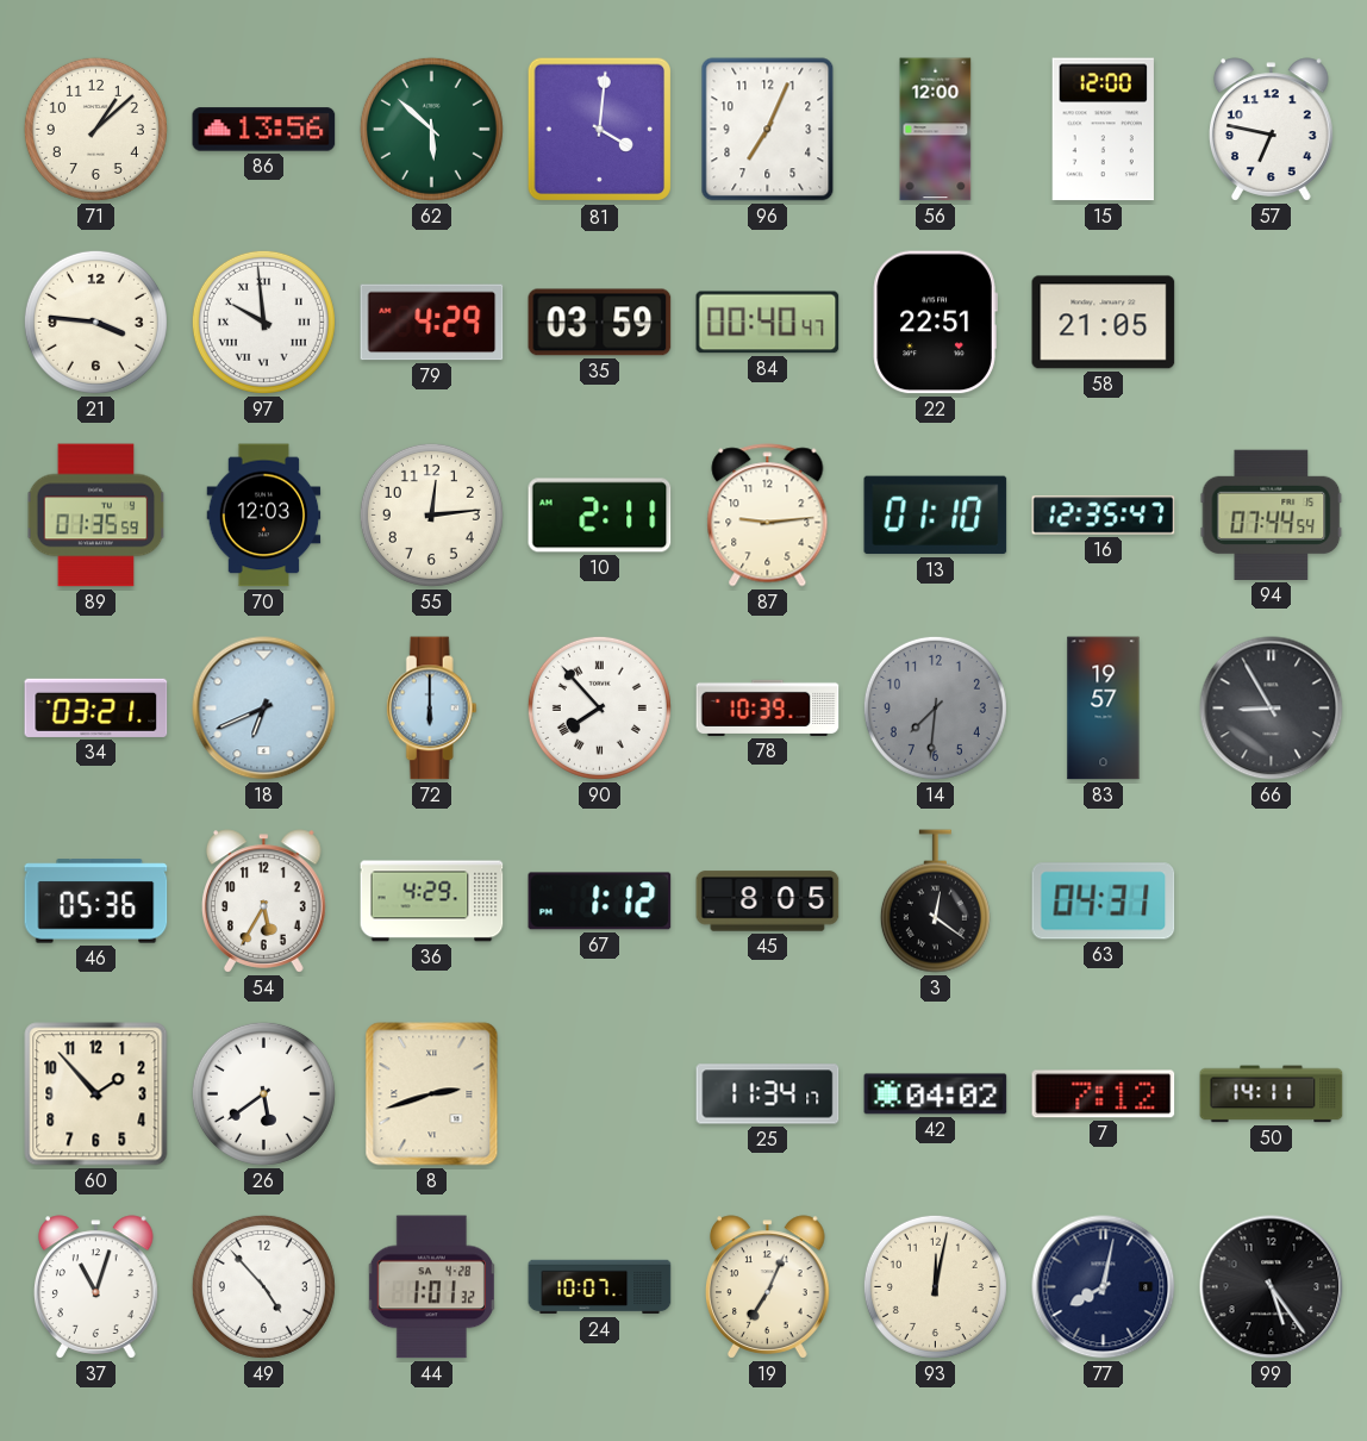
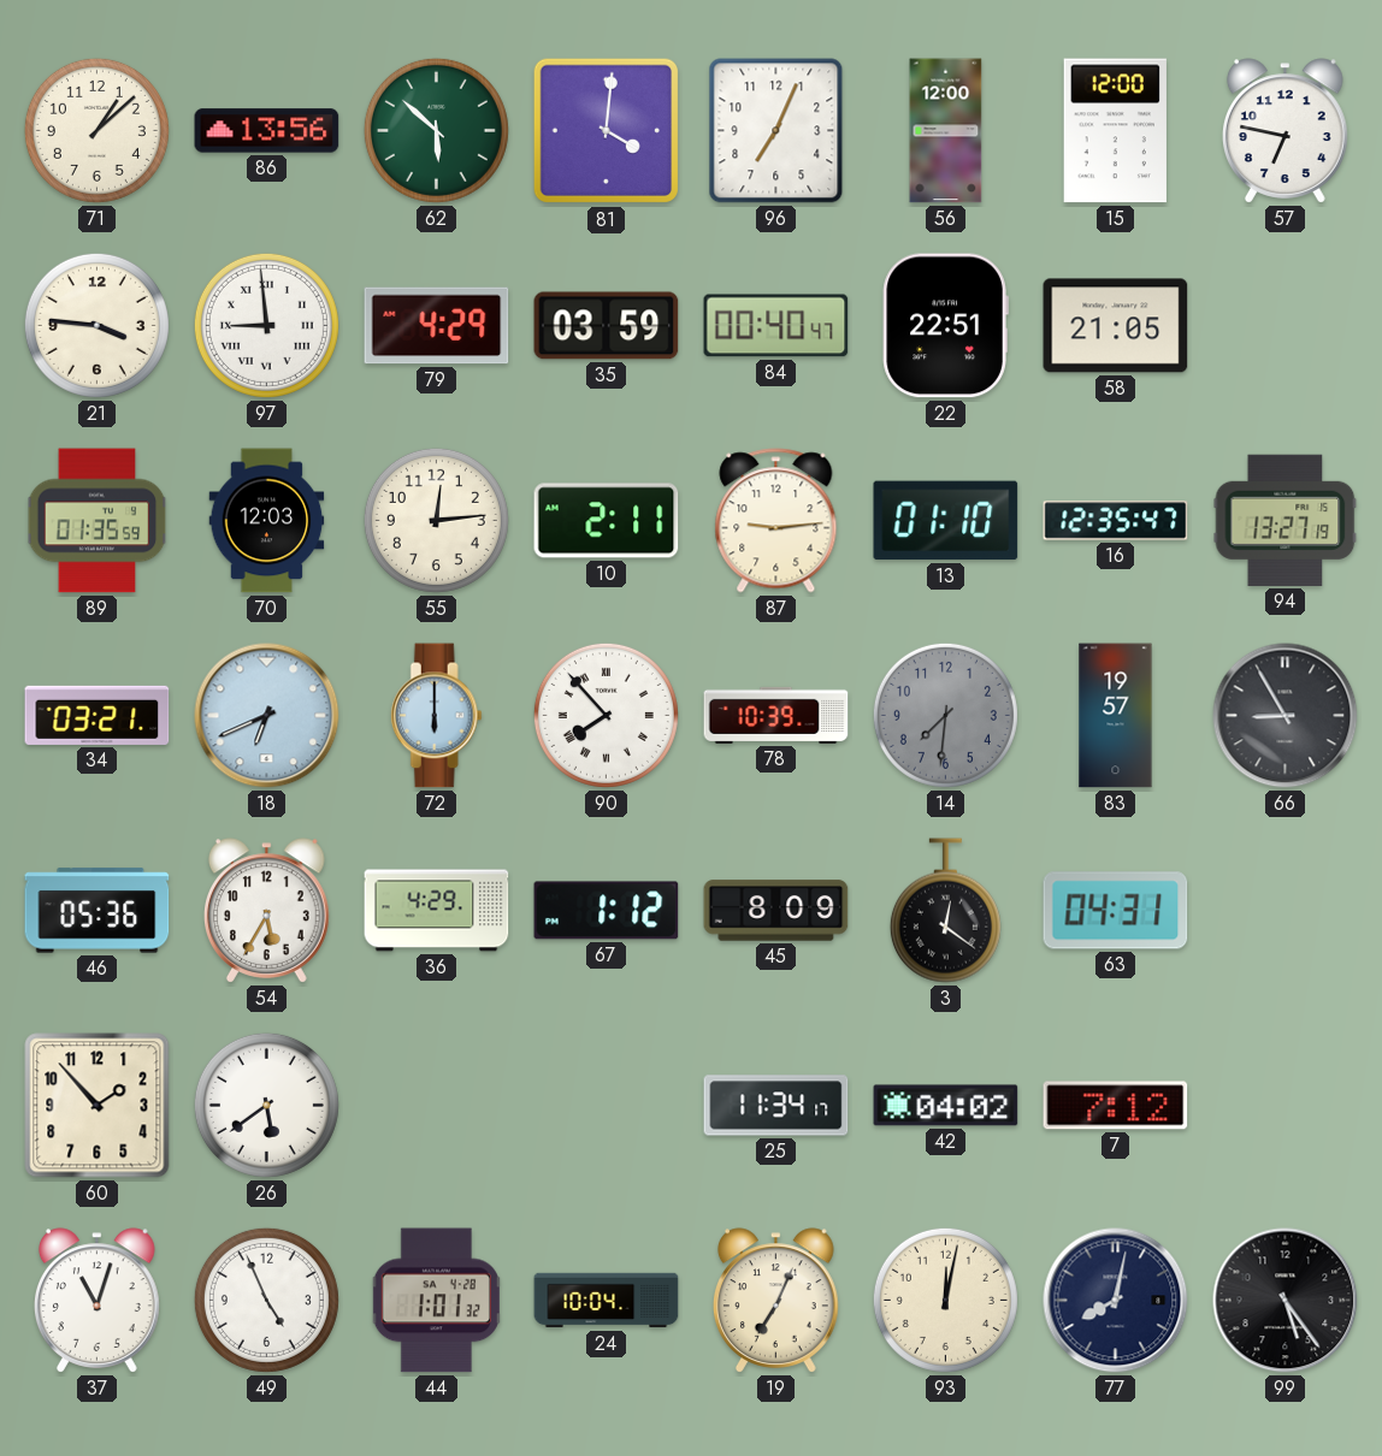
97: 9:59 -> 8:59 (266, 325)
94: 07:44 -> 13:27 (1286, 520)
45: 8:05 -> 8:09 (776, 911)
8: 2:42 -> none (432, 1094)
50: 14:11 -> none (1272, 1094)
49: 4:53 -> 4:56 (266, 1300)
24: 10:07 -> 10:04 (607, 1301)
